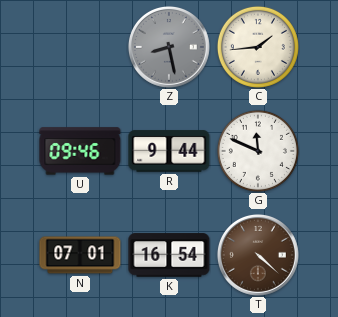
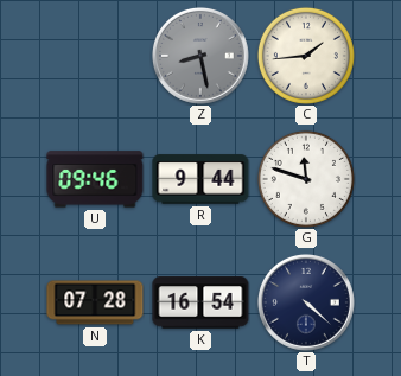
G: 11:49 -> 11:48 (306, 179)
N: 07:01 -> 07:28 (95, 302)
T dial: brown -> navy (306, 302)
